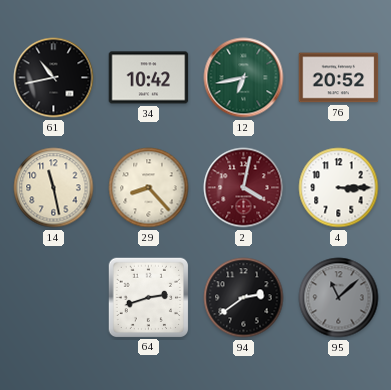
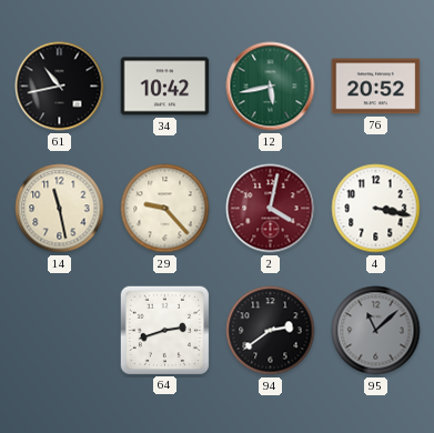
12: 6:43 -> 5:43 (271, 87)
29: 8:23 -> 9:23 (165, 209)
4: 3:15 -> 3:17 (376, 209)
